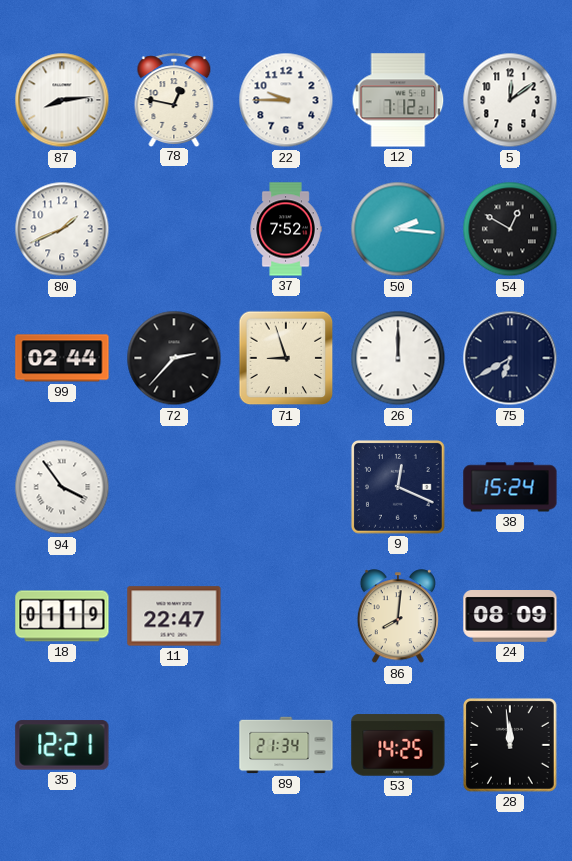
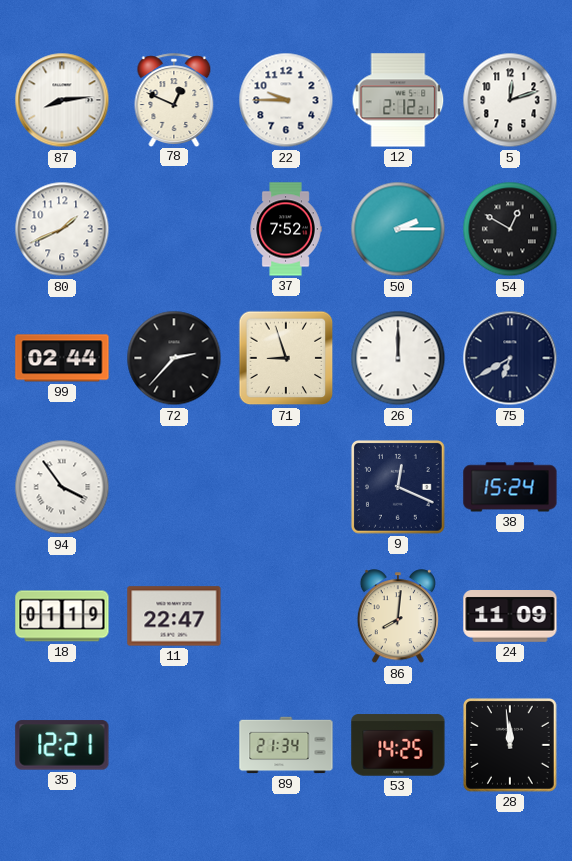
78: 12:47 -> 12:49 (174, 100)
12: 7:12 -> 2:12 (398, 100)
5: 12:09 -> 12:12 (510, 100)
50: 2:16 -> 2:15 (398, 229)
24: 08:09 -> 11:09 (510, 617)
